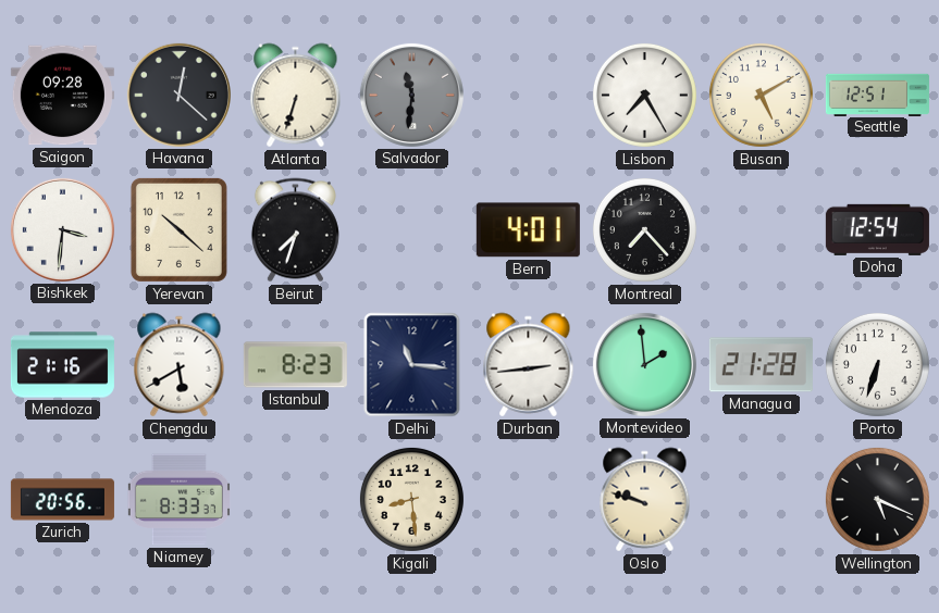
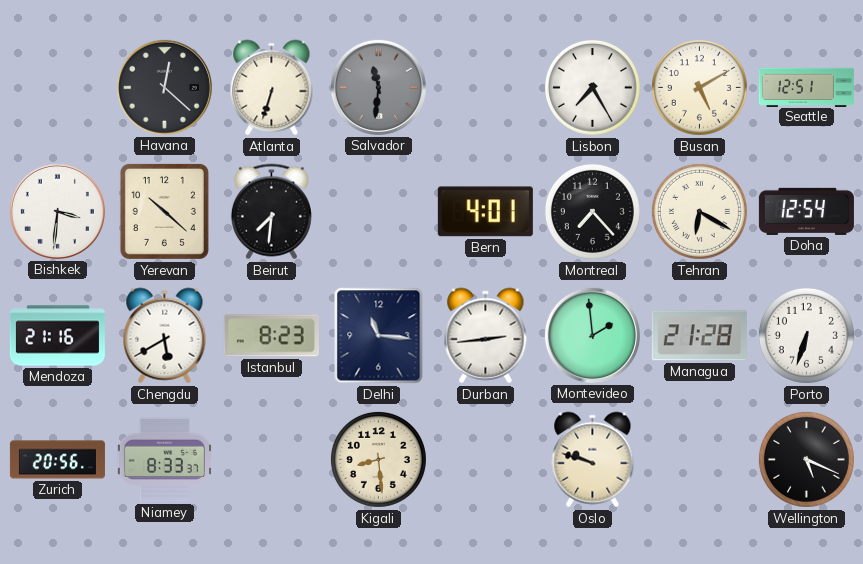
Saigon: 09:28 -> none (62, 96)
Beirut: 7:33 -> 7:31 (271, 212)
Tehran: none -> 6:20 (699, 211)
